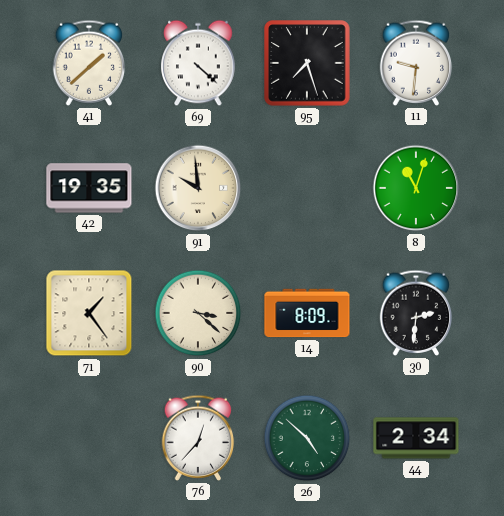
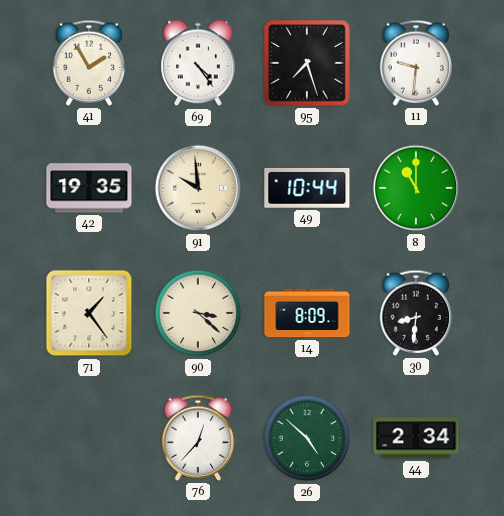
41: 1:38 -> 1:55 (89, 63)
69: 4:22 -> 4:24 (198, 63)
49: none -> 10:44 (307, 189)
8: 11:03 -> 11:00 (416, 188)
30: 2:31 -> 8:31 (416, 313)
